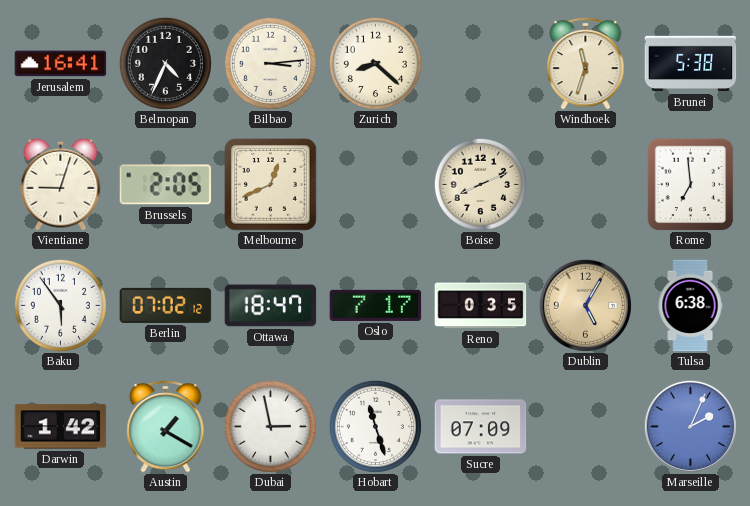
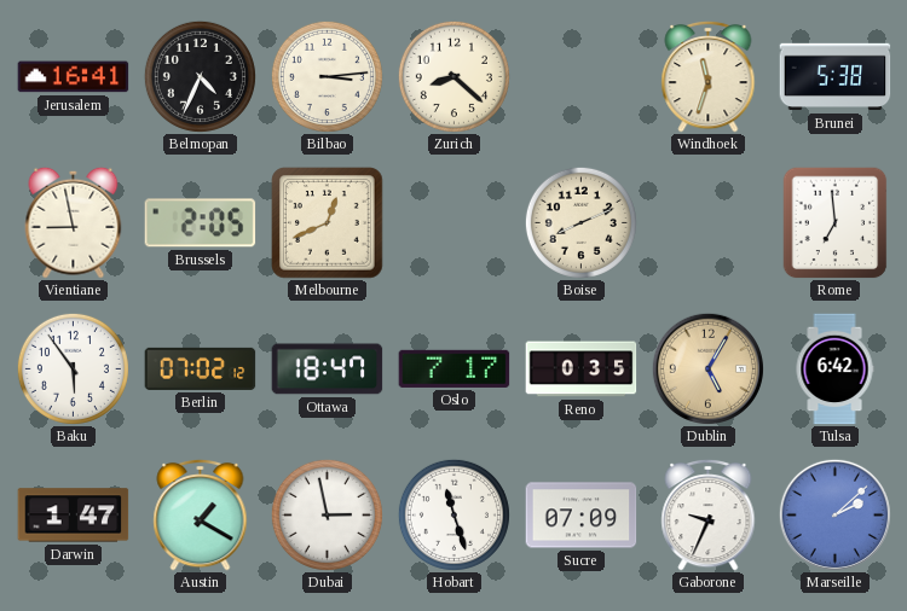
Vientiane: 9:03 -> 8:58 (74, 222)
Tulsa: 6:38 -> 6:42 (834, 369)
Darwin: 1:42 -> 1:47 (74, 516)
Gaborone: none -> 9:34 (709, 514)
Marseille: 2:04 -> 2:08 (834, 514)
